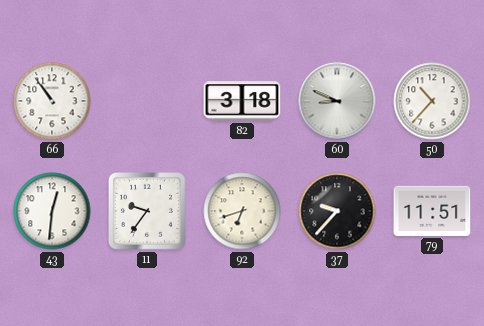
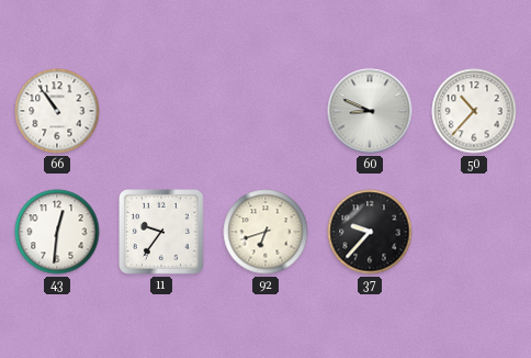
82: 3:18 -> none (242, 101)
79: 11:51 -> none (432, 211)
